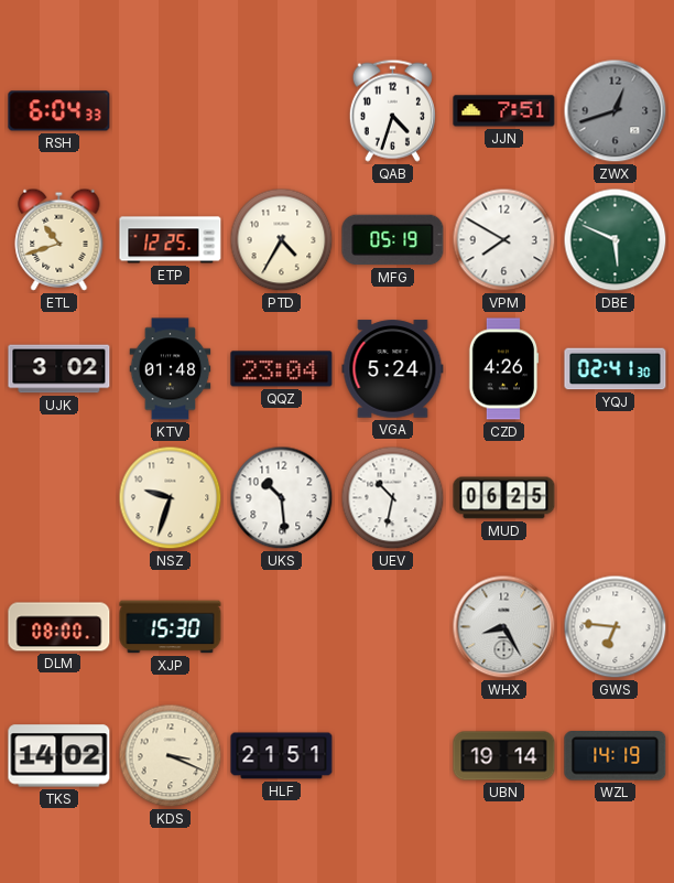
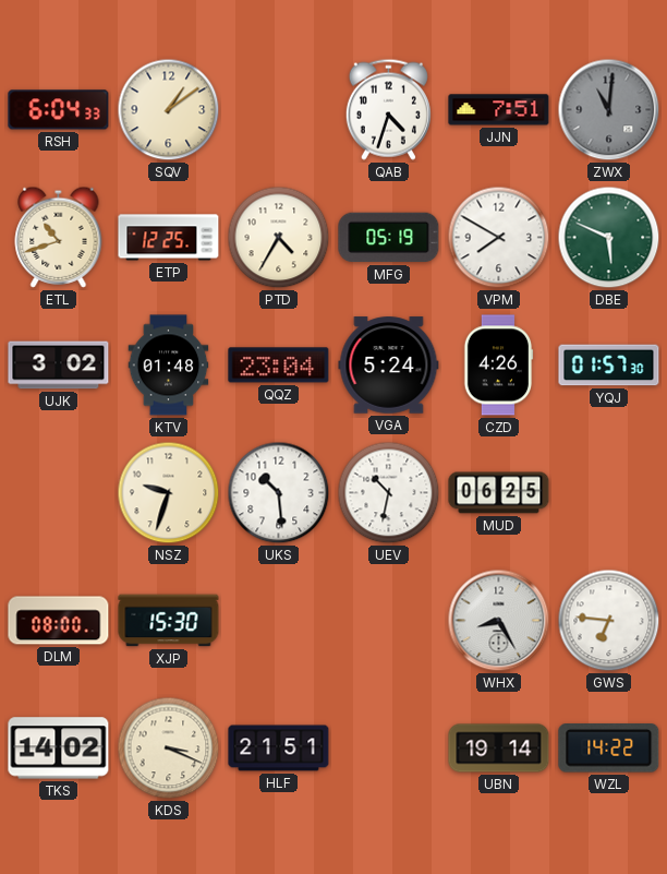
SQV: none -> 1:09 (169, 110)
ZWX: 12:42 -> 11:01 (609, 110)
YQJ: 02:41 -> 01:57 (609, 366)
WZL: 14:19 -> 14:22 (609, 749)
